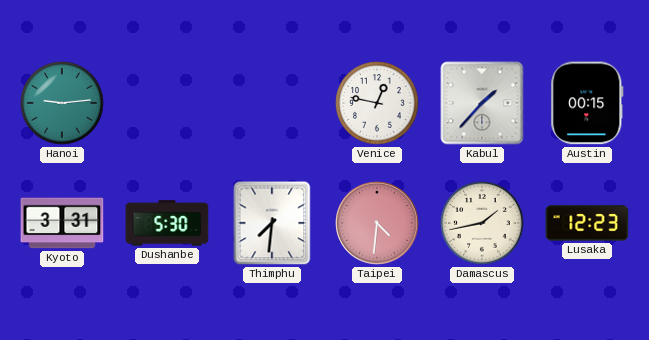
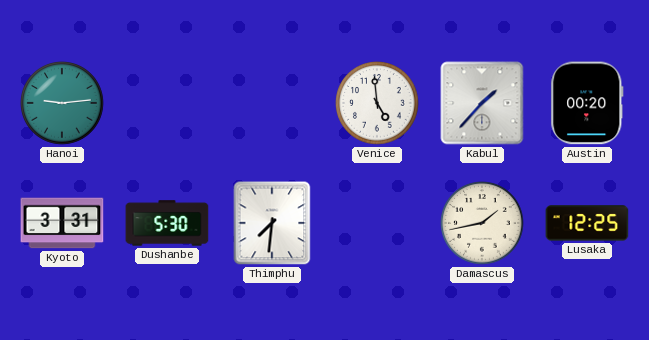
Venice: 12:47 -> 4:59 (377, 103)
Austin: 00:15 -> 00:20 (587, 103)
Taipei: 4:31 -> none (377, 223)
Lusaka: 12:23 -> 12:25 (587, 223)
